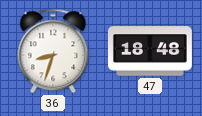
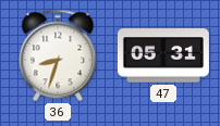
47: 18:48 -> 05:31 (163, 55)
